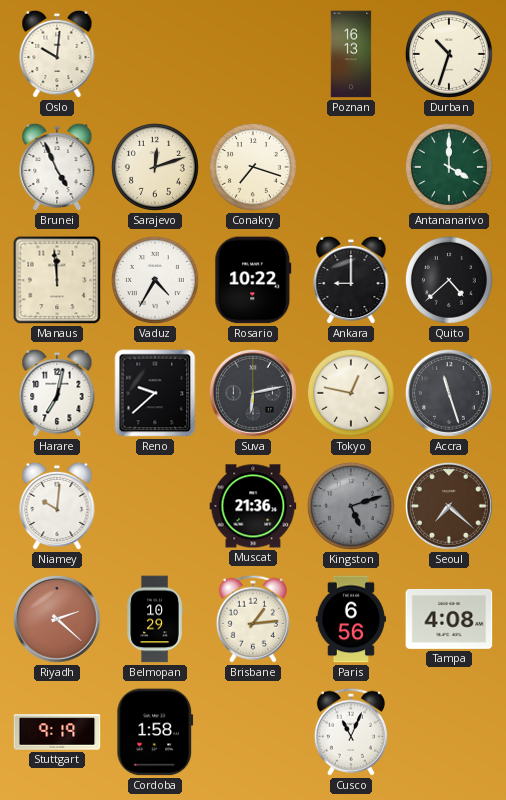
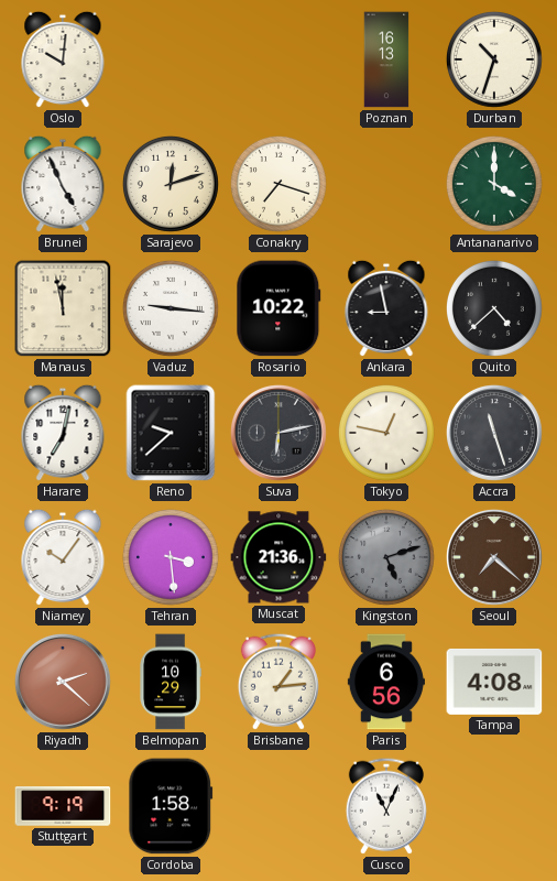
Manaus: 11:59 -> 11:58 (63, 308)
Vaduz: 4:35 -> 9:16 (171, 308)
Ankara: 9:00 -> 8:58 (386, 308)
Niamey: 10:01 -> 10:06 (63, 557)
Tehran: none -> 3:29 (171, 557)
